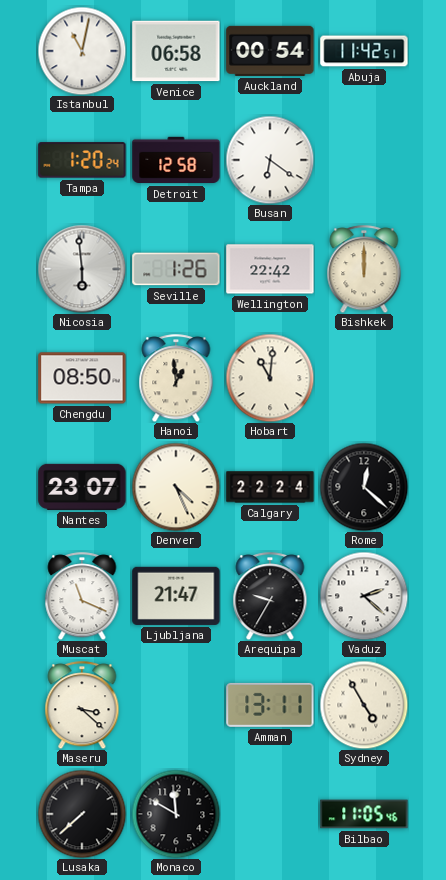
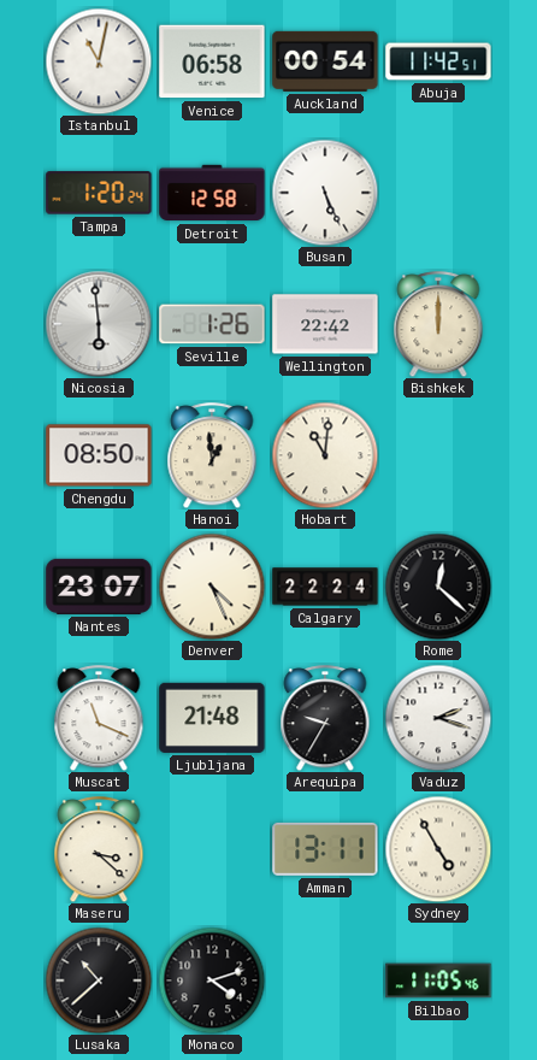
Busan: 6:21 -> 5:26 (325, 193)
Ljubljana: 21:47 -> 21:48 (212, 718)
Vaduz: 2:22 -> 2:18 (438, 718)
Lusaka: 7:38 -> 10:38 (99, 980)
Monaco: 11:50 -> 4:12 (212, 980)
